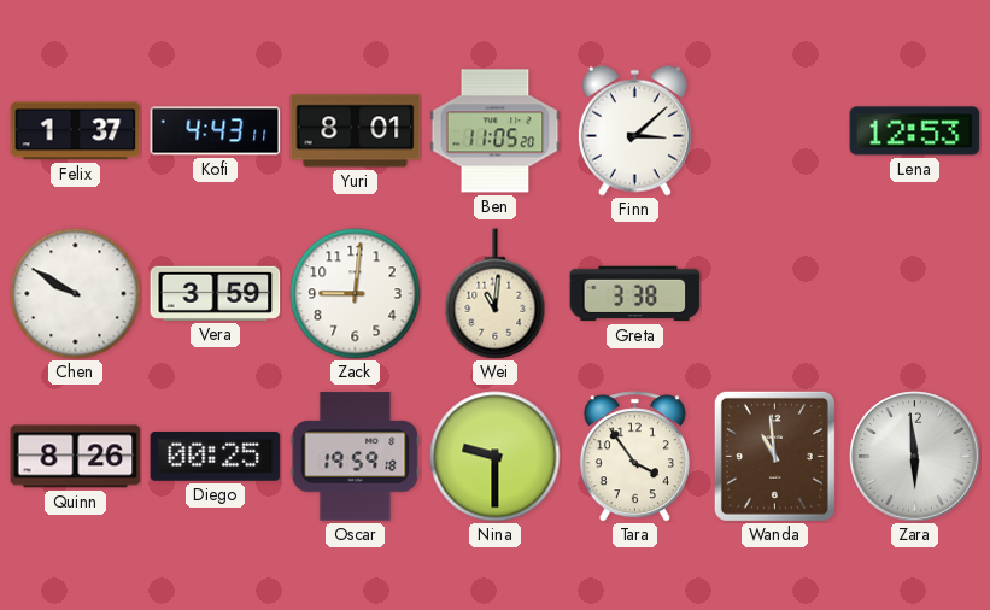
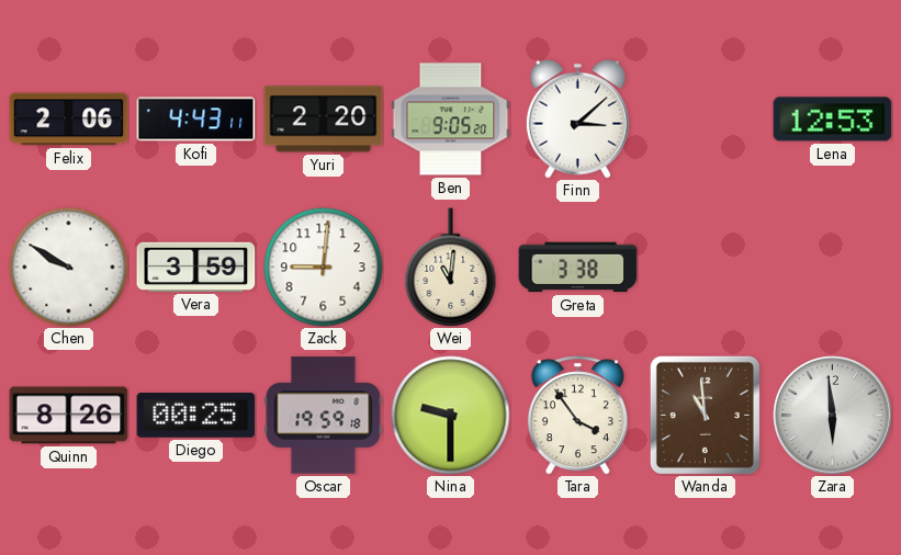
Felix: 1:37 -> 2:06 (69, 120)
Yuri: 8:01 -> 2:20 (324, 120)
Ben: 11:05 -> 9:05 (451, 120)
